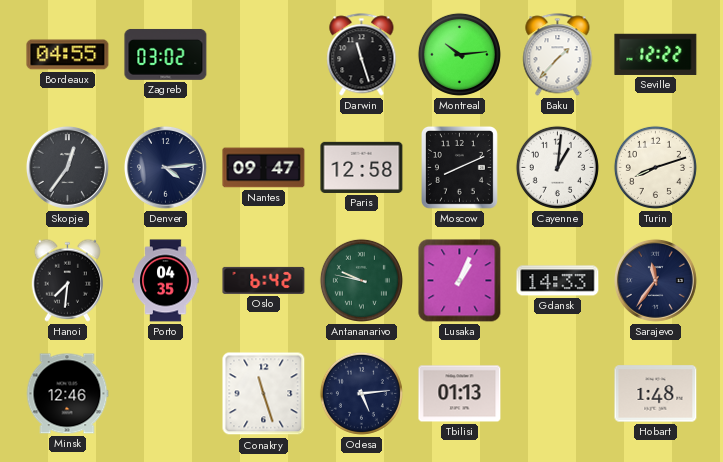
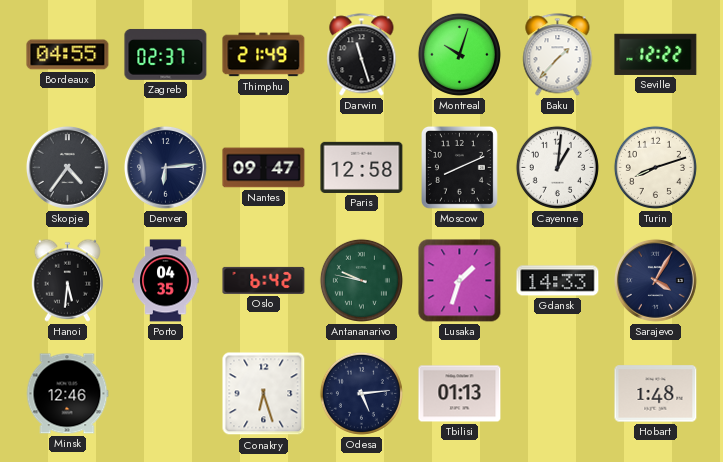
Zagreb: 03:02 -> 02:37 (166, 54)
Thimphu: none -> 21:49 (264, 55)
Montreal: 10:14 -> 10:03 (459, 54)
Skopje: 12:36 -> 4:36 (67, 167)
Denver: 4:14 -> 6:14 (165, 167)
Hanoi: 7:31 -> 5:31 (67, 280)
Lusaka: 1:04 -> 1:33 (460, 281)
Sarajevo: 11:36 -> 4:05 (655, 280)
Conakry: 11:27 -> 6:27 (264, 394)
